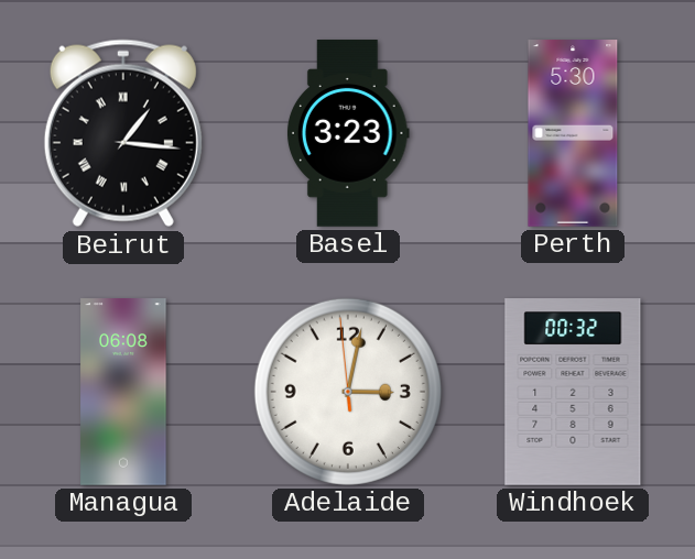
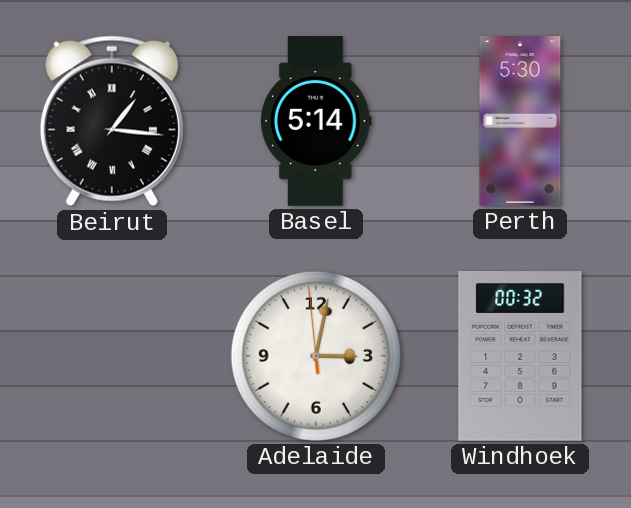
Basel: 3:23 -> 5:14 (316, 121)
Managua: 06:08 -> none (123, 392)
